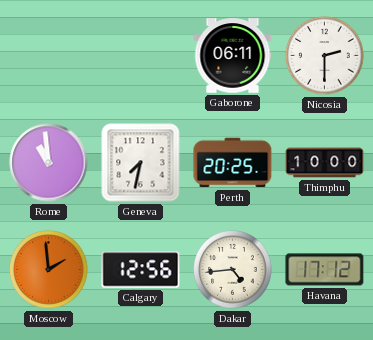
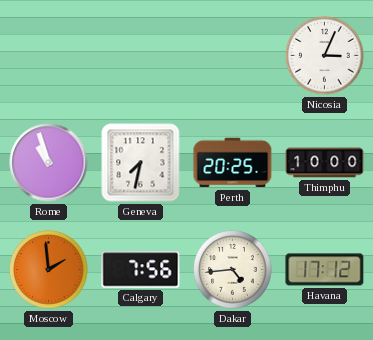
Gaborone: 06:11 -> none (233, 56)
Nicosia: 2:30 -> 3:04 (325, 56)
Rome: 10:59 -> 10:57 (49, 163)
Calgary: 12:56 -> 7:56 (141, 270)
